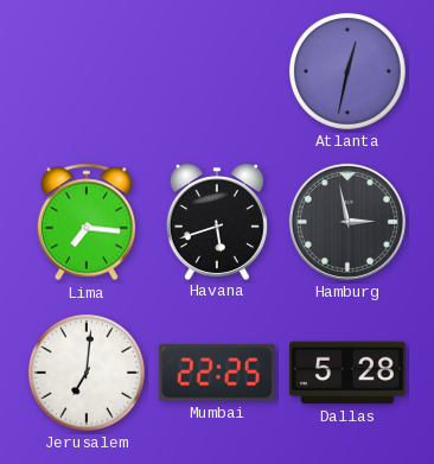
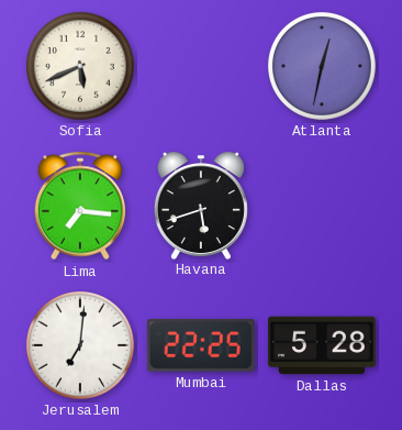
Sofia: none -> 5:41 (80, 66)
Hamburg: 2:58 -> none (347, 222)
